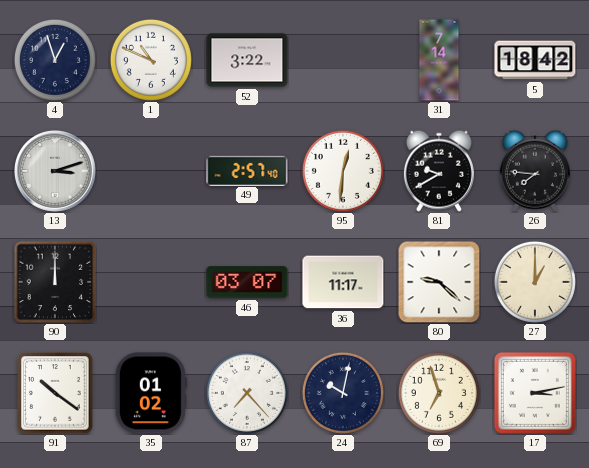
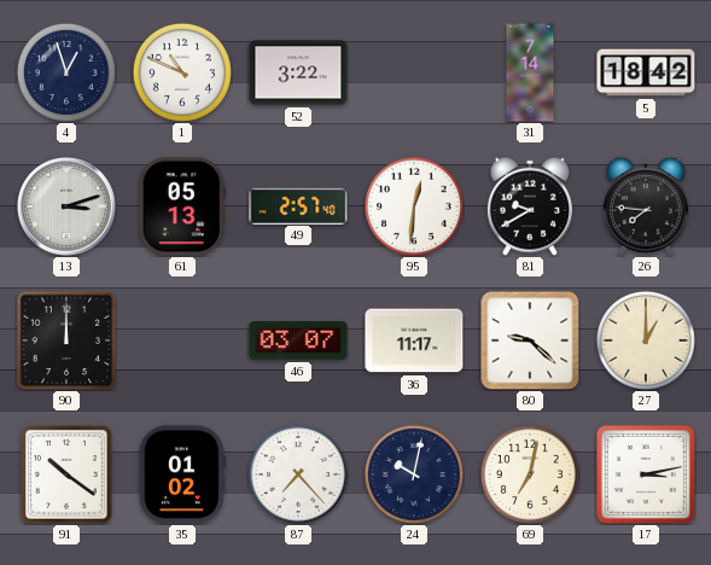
61: none -> 05:13 (182, 206)
69: 6:57 -> 7:02 (530, 474)
